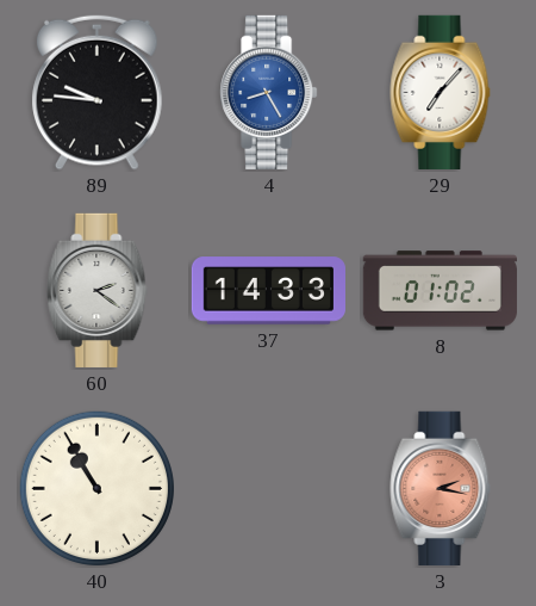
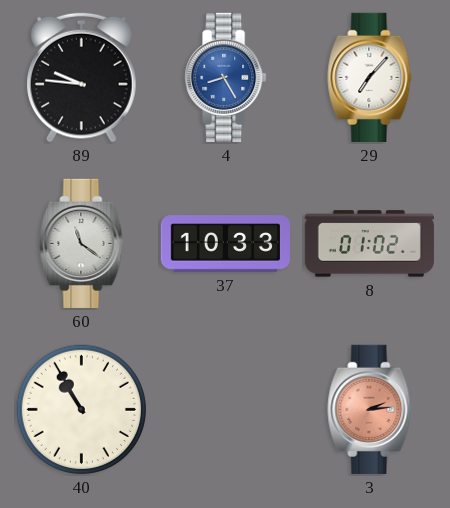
60: 2:21 -> 11:21 (82, 243)
37: 14:33 -> 10:33 (225, 244)
3: 2:17 -> 2:14 (370, 409)
